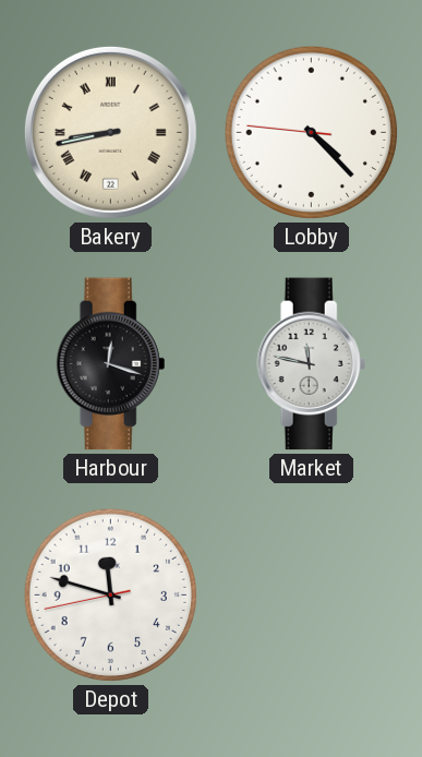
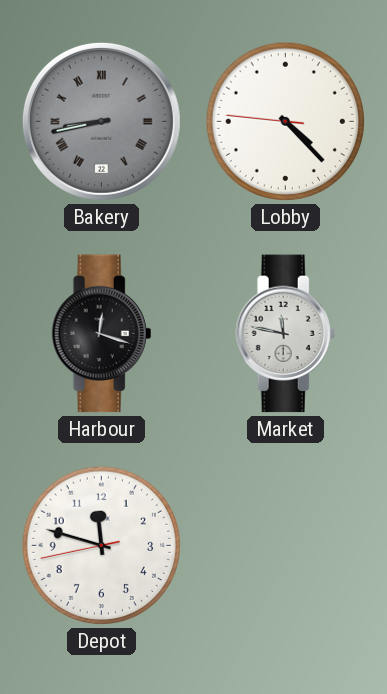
Bakery dial: cream -> grey (101, 121)
